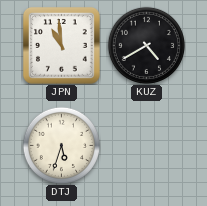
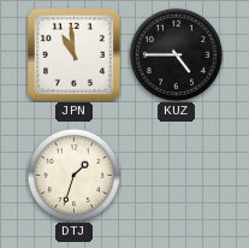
KUZ: 4:40 -> 4:45 (176, 54)
DTJ: 5:33 -> 1:33 (73, 175)
